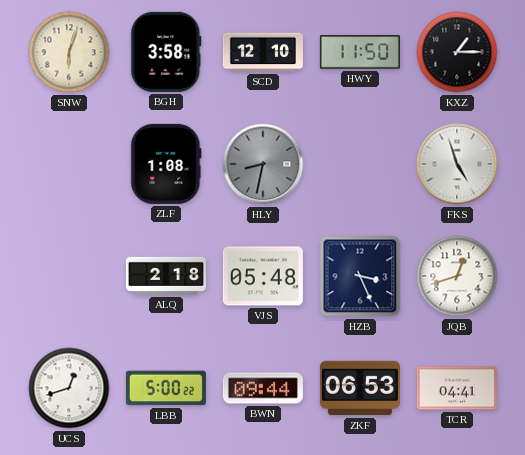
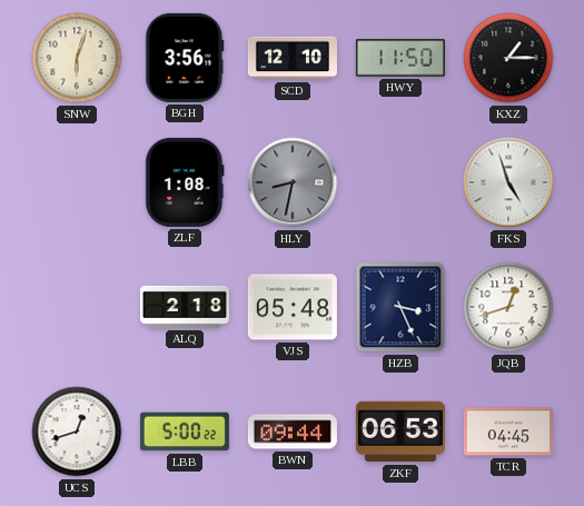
BGH: 3:58 -> 3:56 (185, 58)
TCR: 04:41 -> 04:45 (508, 431)
